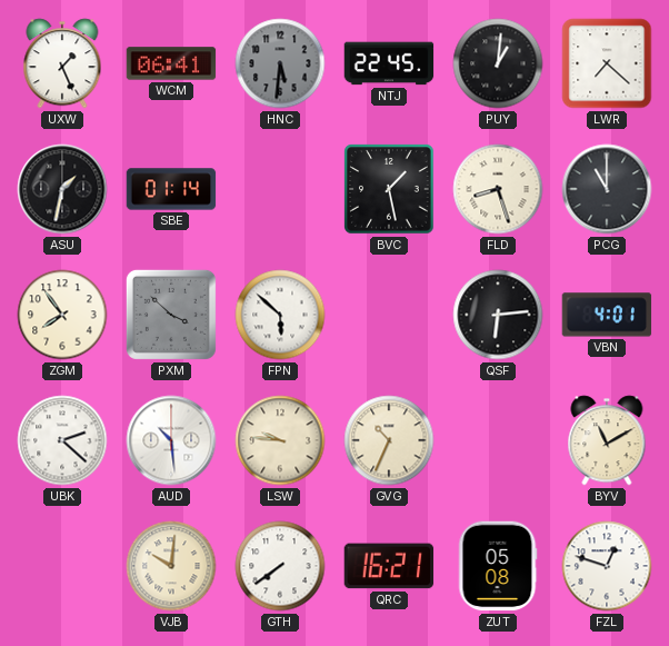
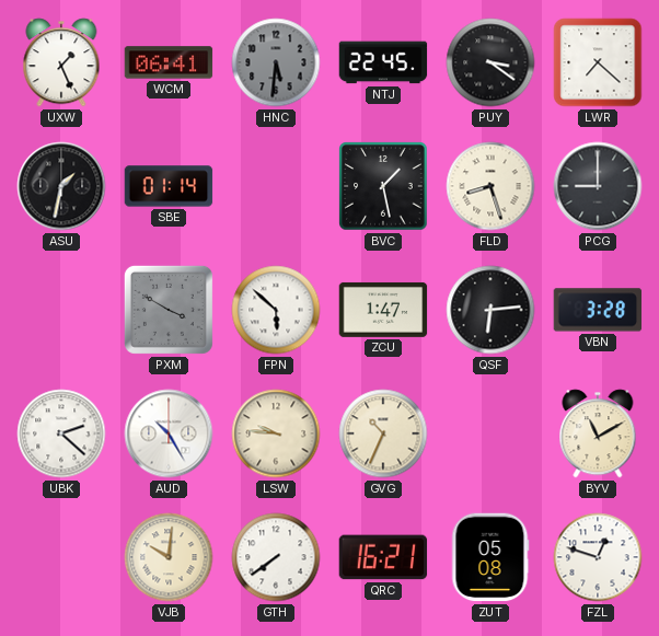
PUY: 1:01 -> 3:21 (490, 62)
PCG: 11:00 -> 9:00 (598, 186)
ZGM: 7:54 -> none (62, 315)
PXM: 3:52 -> 3:50 (169, 310)
ZCU: none -> 1:47 (383, 310)
VBN: 4:01 -> 3:28 (598, 310)
AUD: 10:29 -> 10:25 (169, 433)
